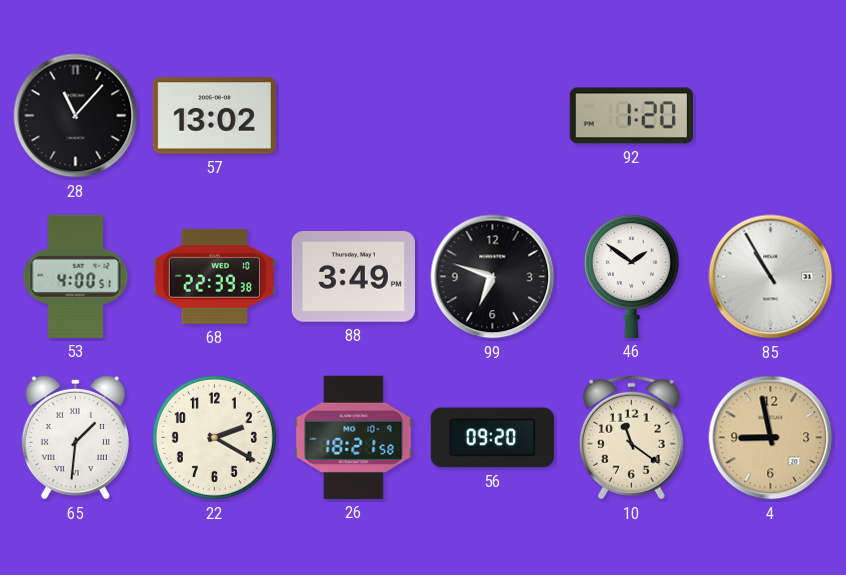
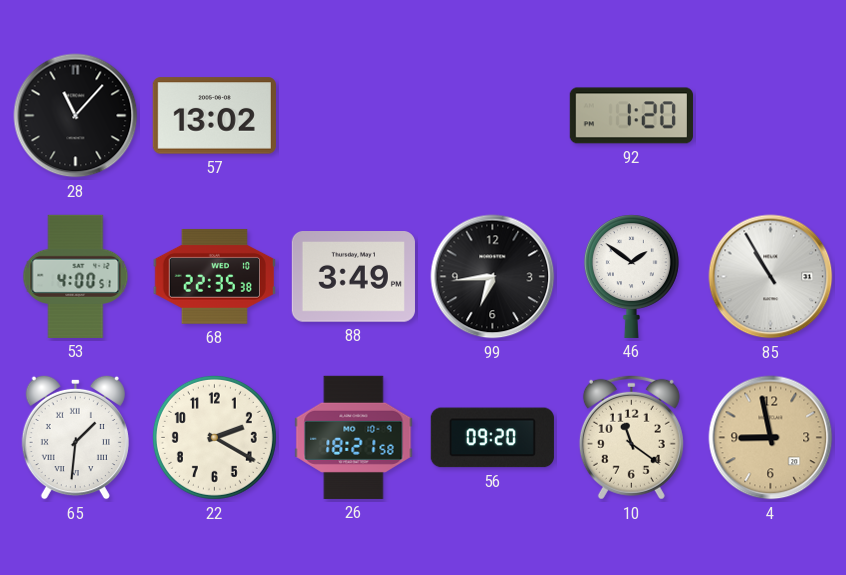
68: 22:39 -> 22:35 (214, 276)
99: 6:48 -> 6:44 (493, 277)
